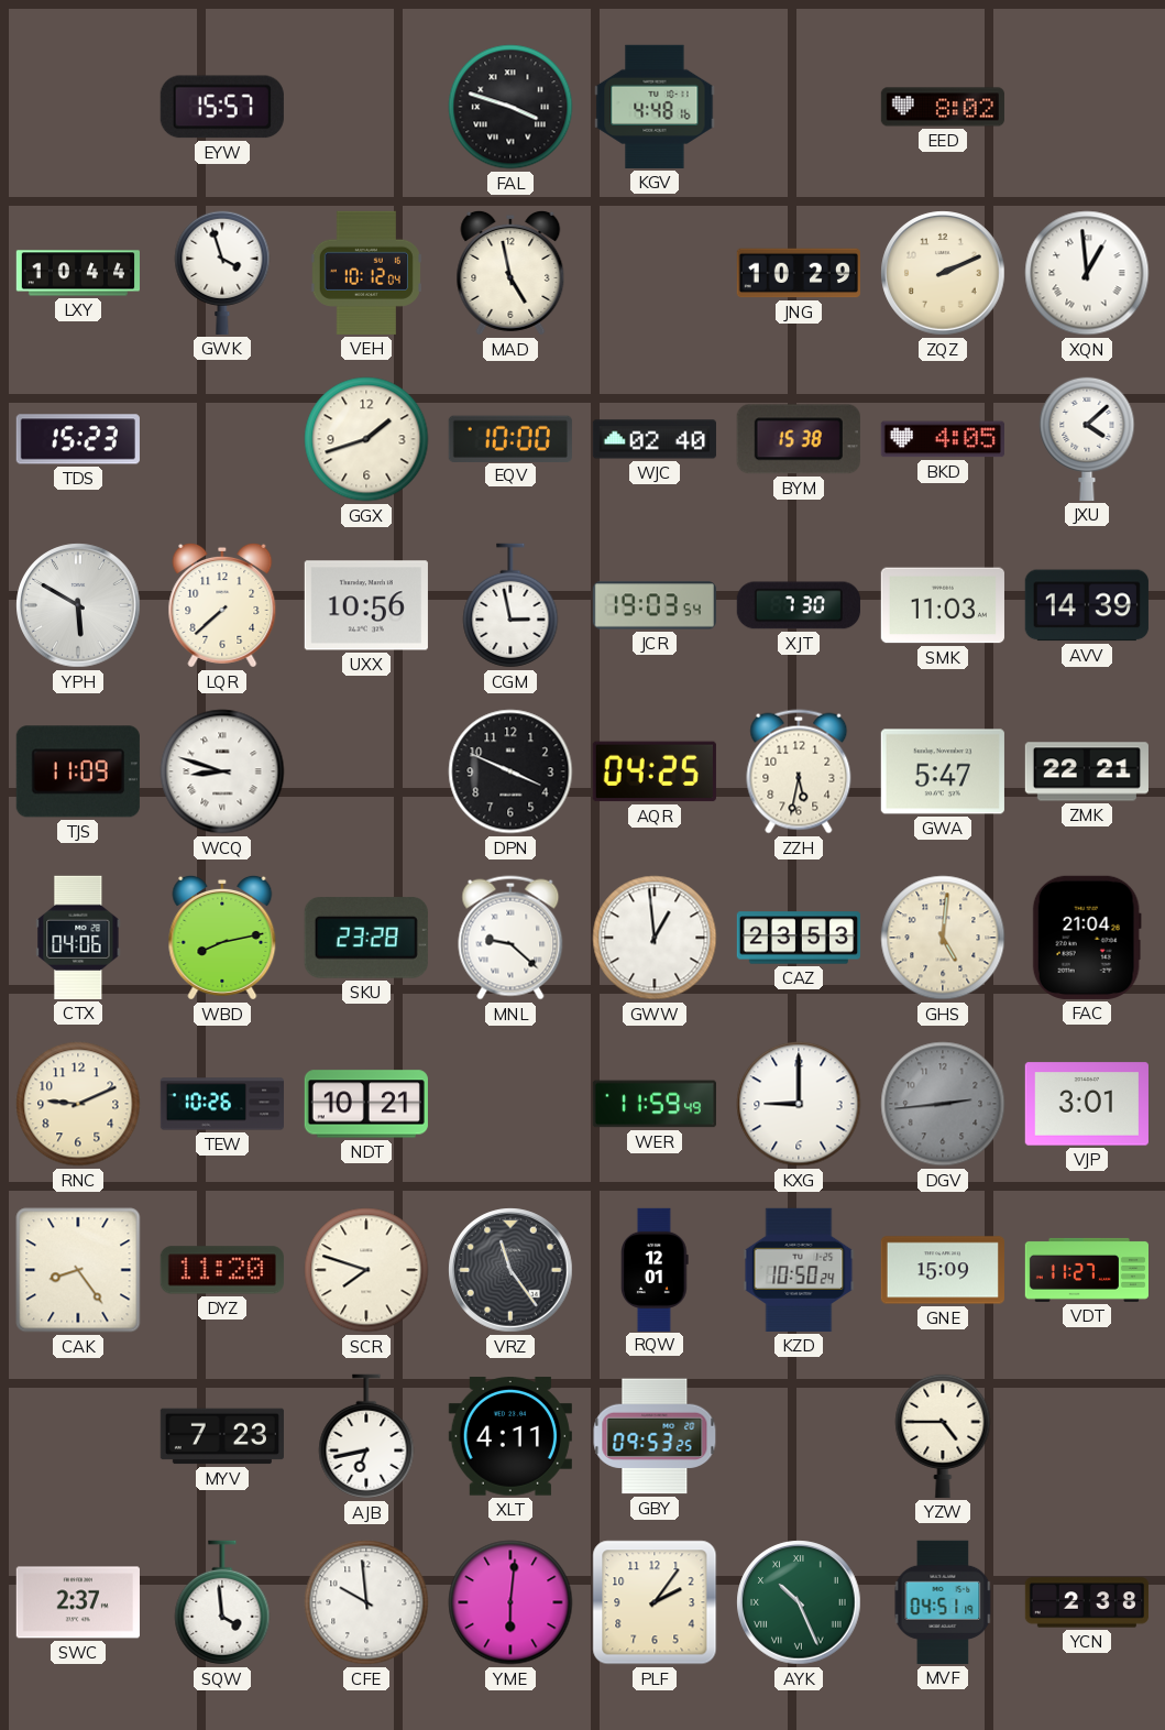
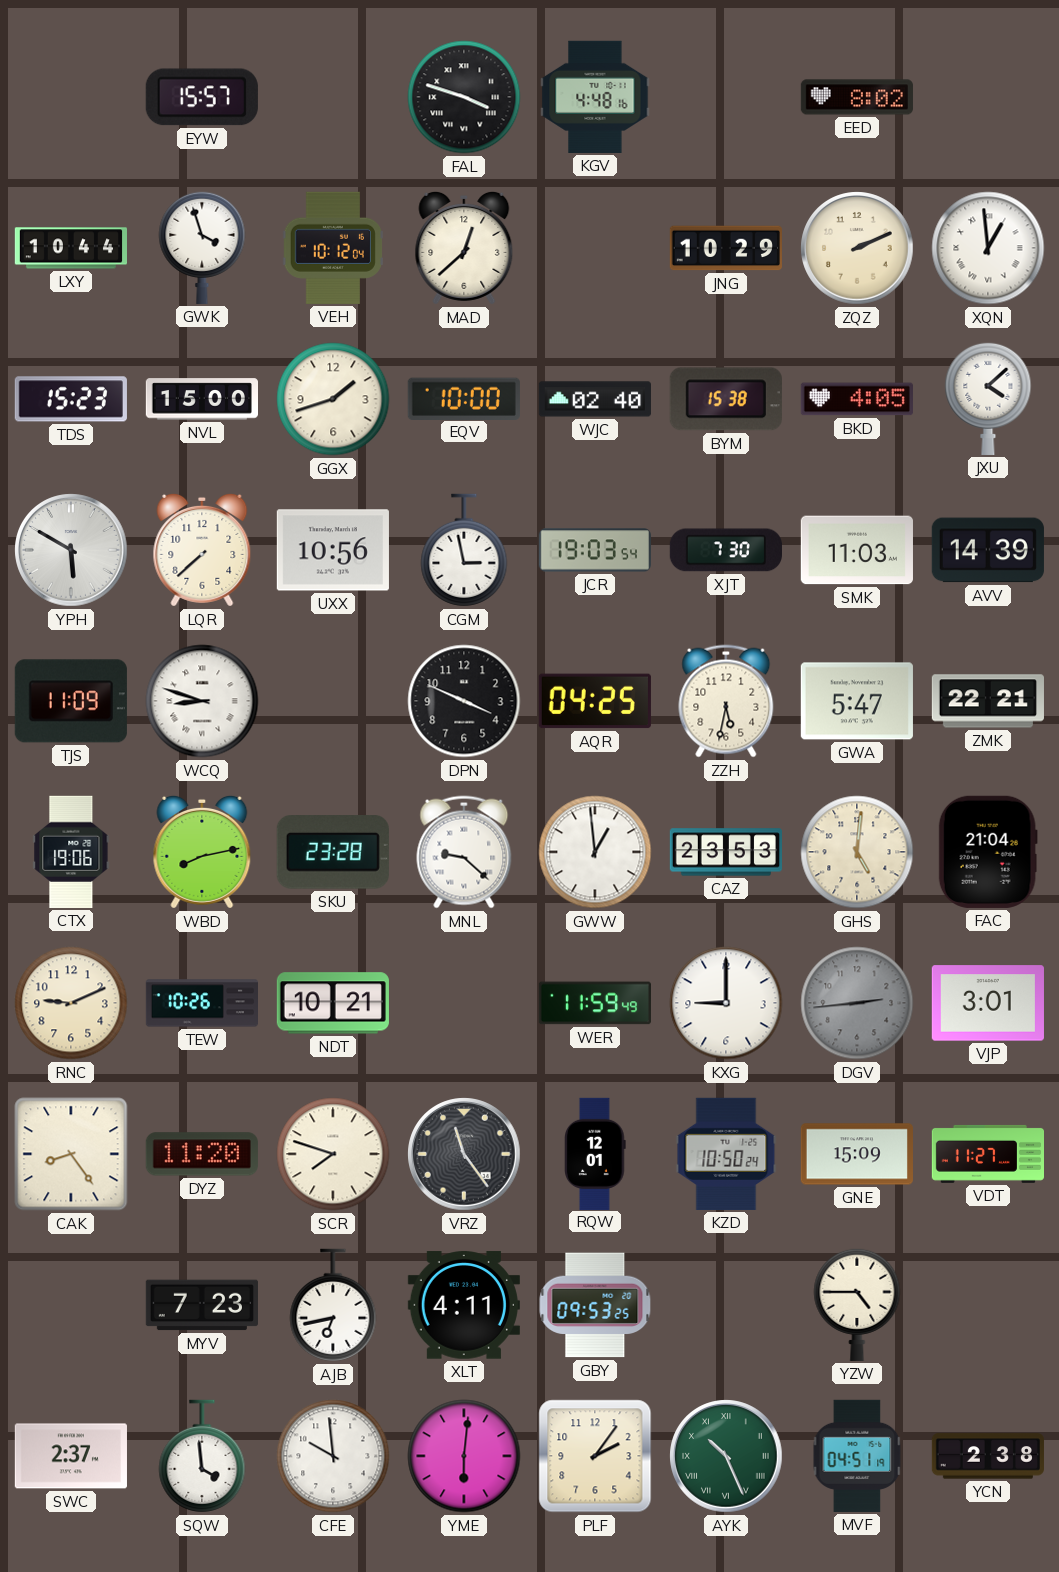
MAD: 4:58 -> 12:38 (464, 248)
NVL: none -> 15:00 (201, 399)
CTX: 04:06 -> 19:06 (71, 852)
